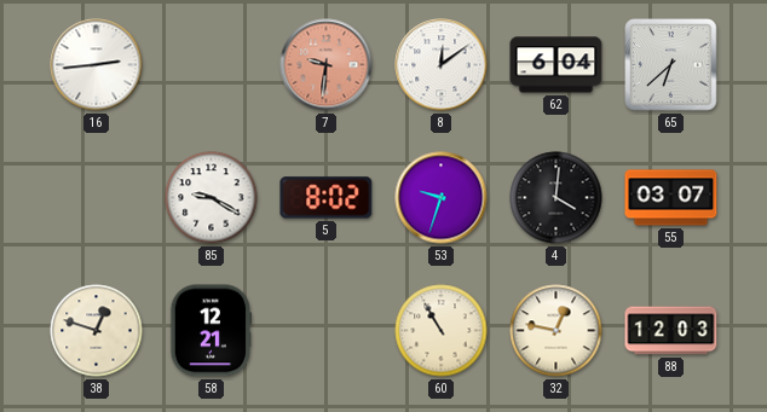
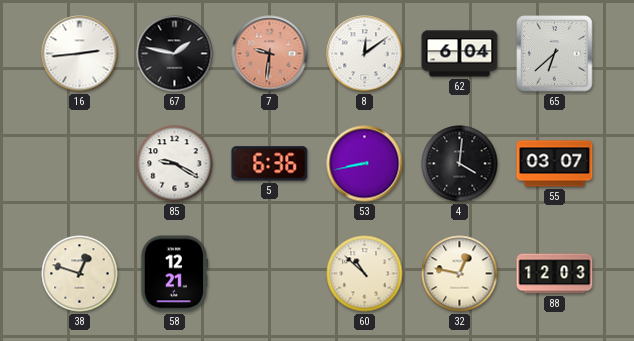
67: none -> 1:47 (175, 54)
5: 8:02 -> 6:36 (270, 164)
53: 9:33 -> 8:43 (365, 164)
60: 10:55 -> 10:52 (365, 274)
